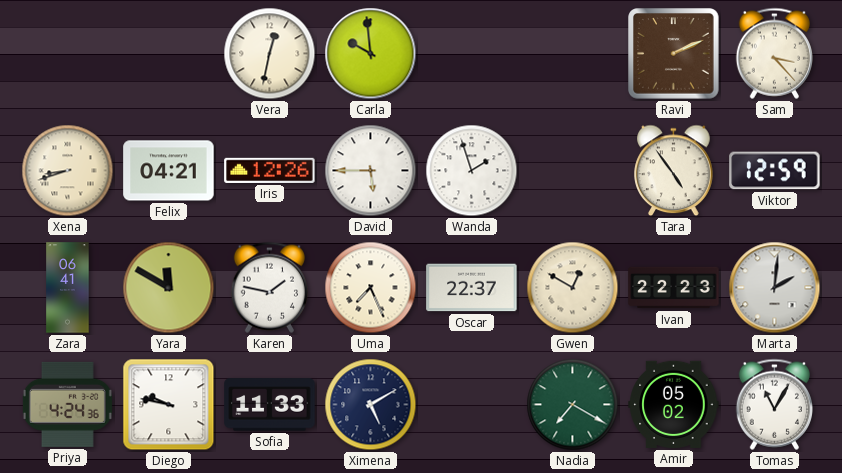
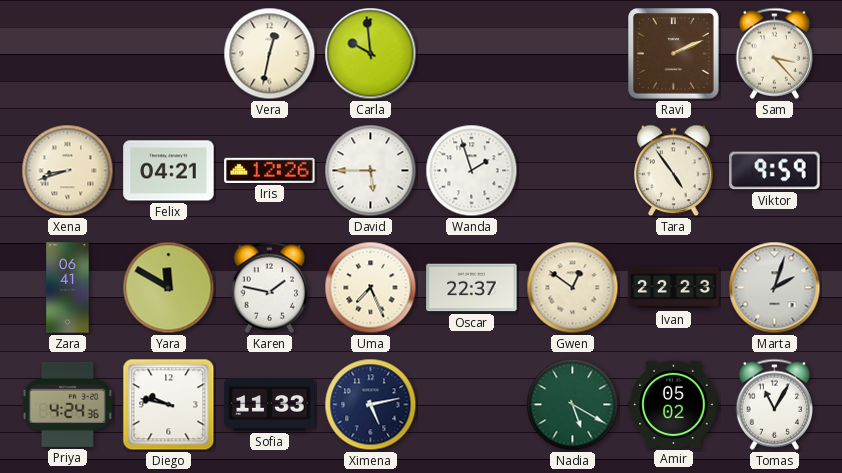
Viktor: 12:59 -> 9:59 (775, 171)
Gwen: 12:50 -> 12:51 (573, 288)
Marta: 2:01 -> 2:03 (775, 288)
Ximena: 5:10 -> 5:13 (371, 405)
Nadia: 7:20 -> 5:20 (573, 405)
